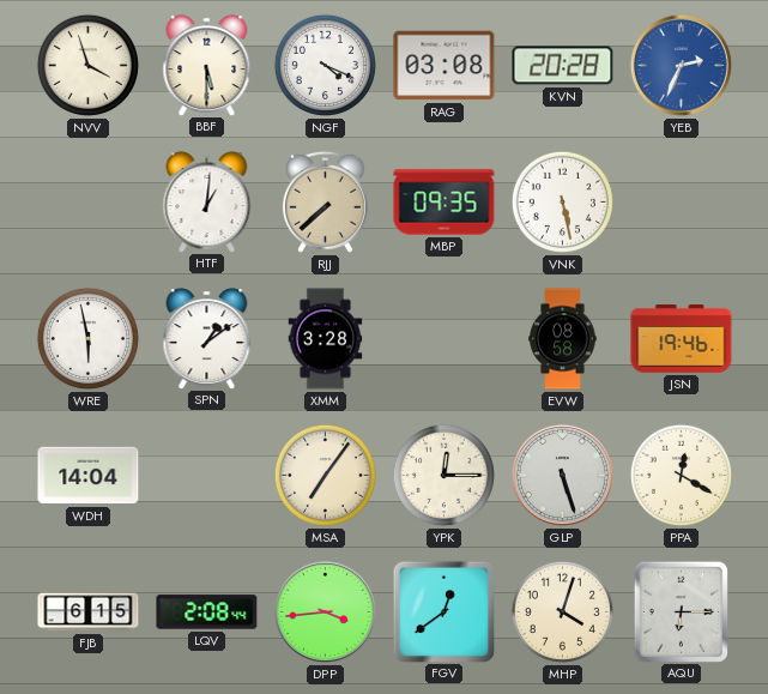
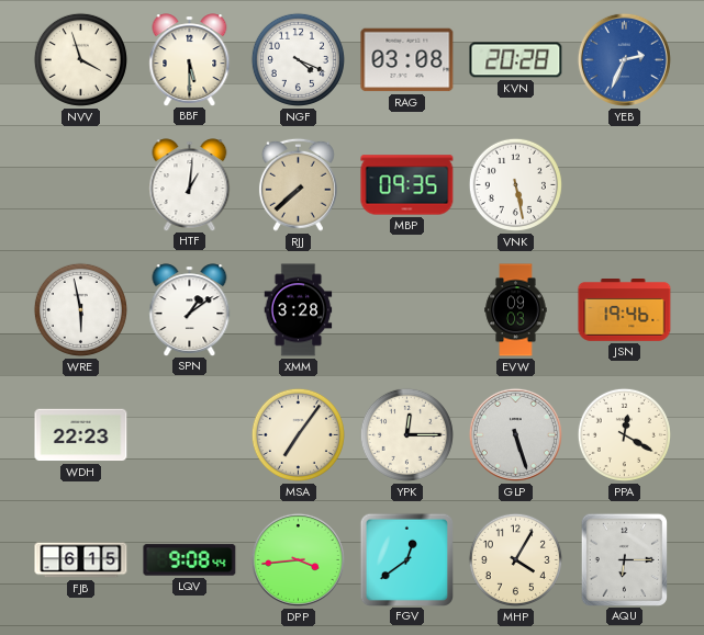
EVW: 08:58 -> 09:03 (516, 310)
WDH: 14:04 -> 22:23 (81, 435)
LQV: 2:08 -> 9:08 (190, 560)
MHP: 4:03 -> 4:05 (515, 559)
